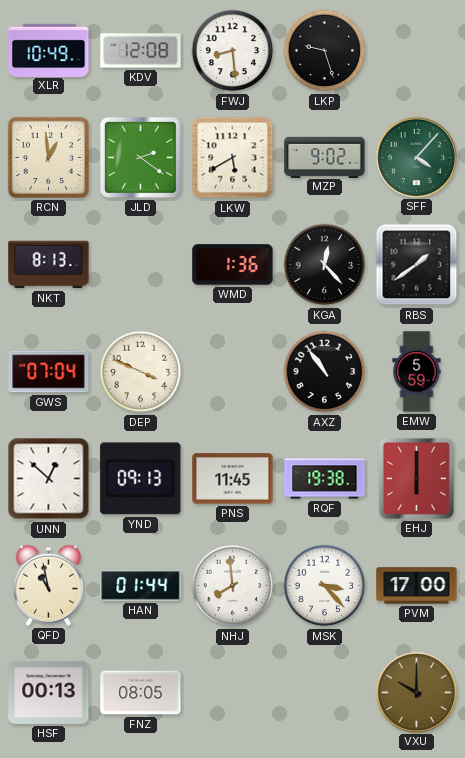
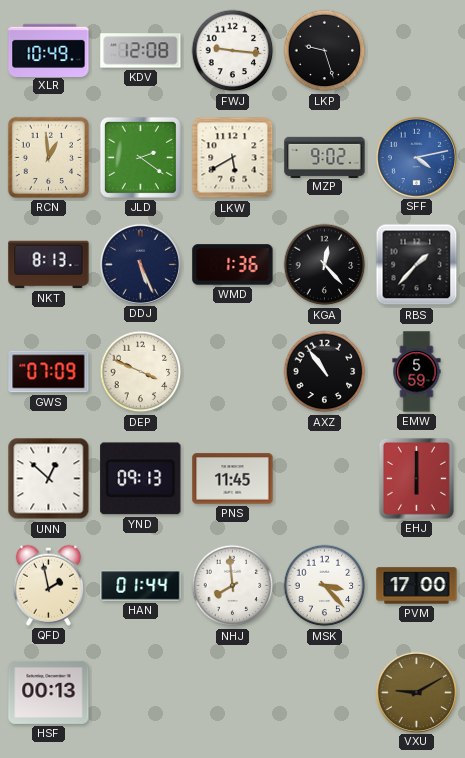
FWJ: 8:29 -> 9:16 (233, 51)
SFF: 4:07 -> 4:13 (416, 157)
SFF dial: green -> blue (416, 157)
DDJ: none -> 5:26 (140, 264)
RBS: 1:39 -> 1:37 (417, 265)
GWS: 07:04 -> 07:09 (49, 372)
RQF: 19:38 -> none (325, 479)
QFD: 10:58 -> 1:58 (48, 585)
FNZ: 08:05 -> none (141, 693)
VXU: 10:00 -> 9:10 (416, 692)
